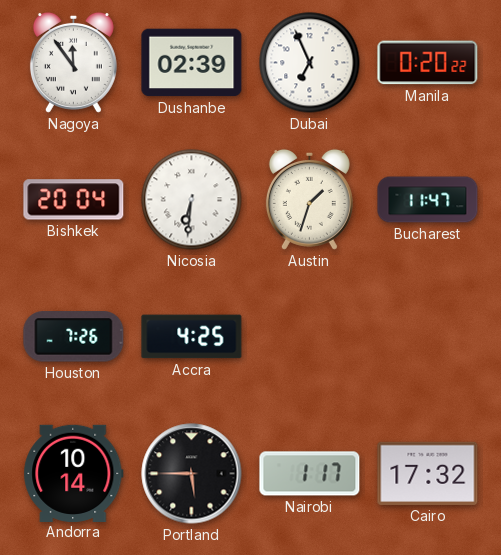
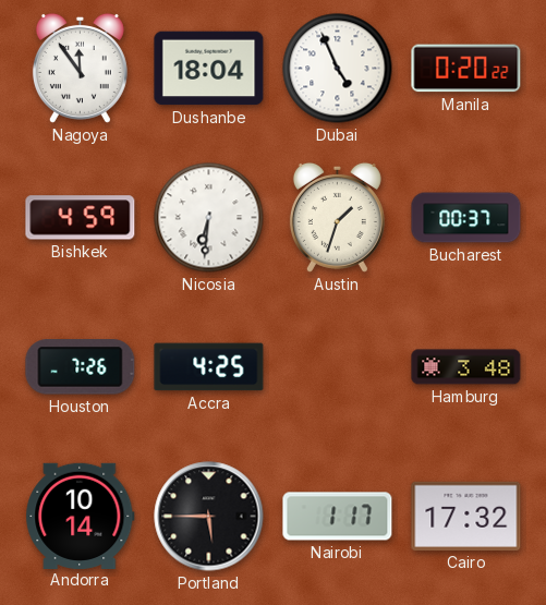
Dushanbe: 02:39 -> 18:04 (209, 69)
Dubai: 6:56 -> 4:56 (338, 69)
Bishkek: 20:04 -> 4:59 (81, 218)
Bucharest: 11:47 -> 00:37 (466, 218)
Hamburg: none -> 3:48 (466, 367)
